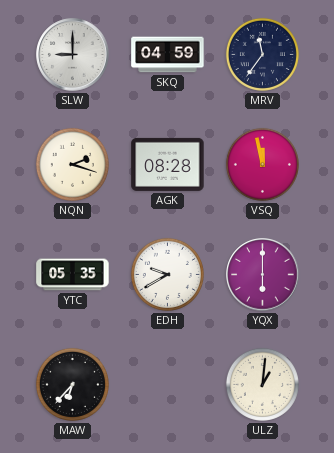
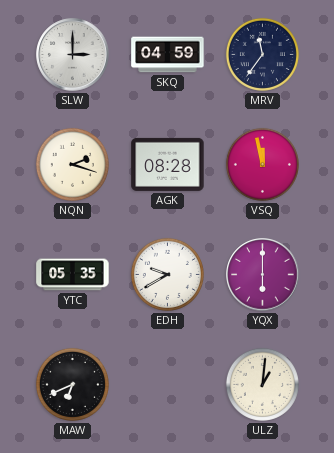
SLW: 9:00 -> 3:00 (73, 55)
MAW: 6:37 -> 6:41 (72, 384)
